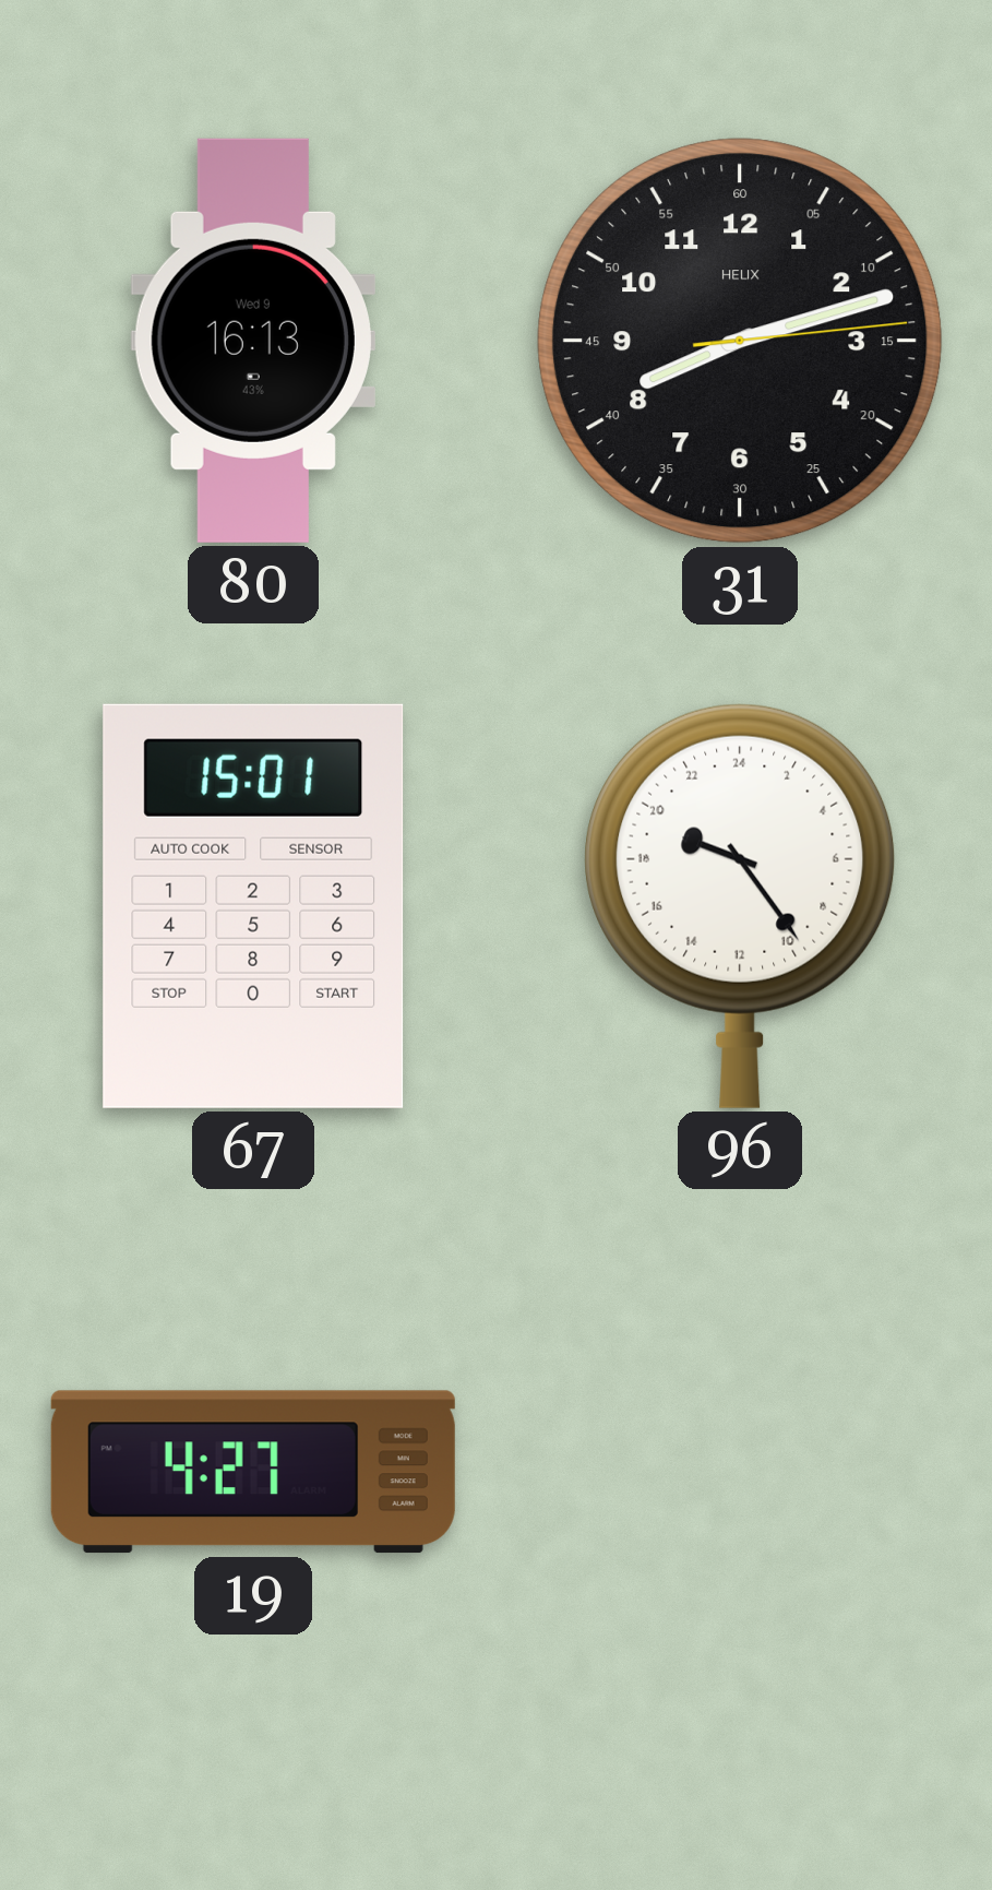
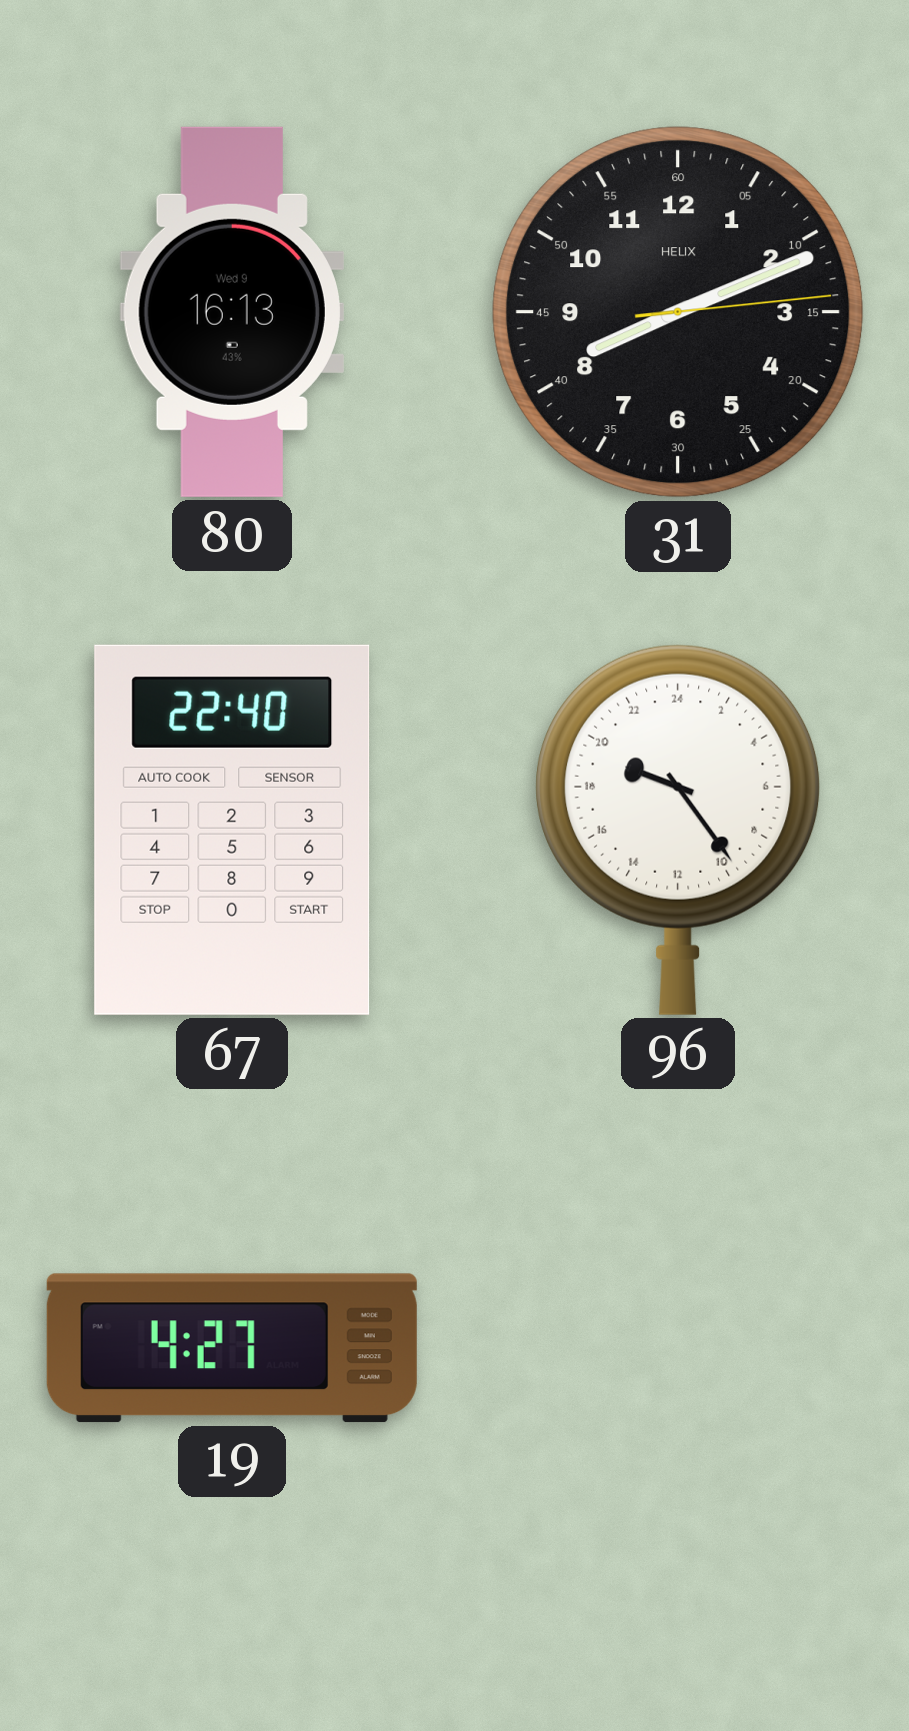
31: 8:12 -> 8:11 (678, 312)
67: 15:01 -> 22:40 (232, 830)
